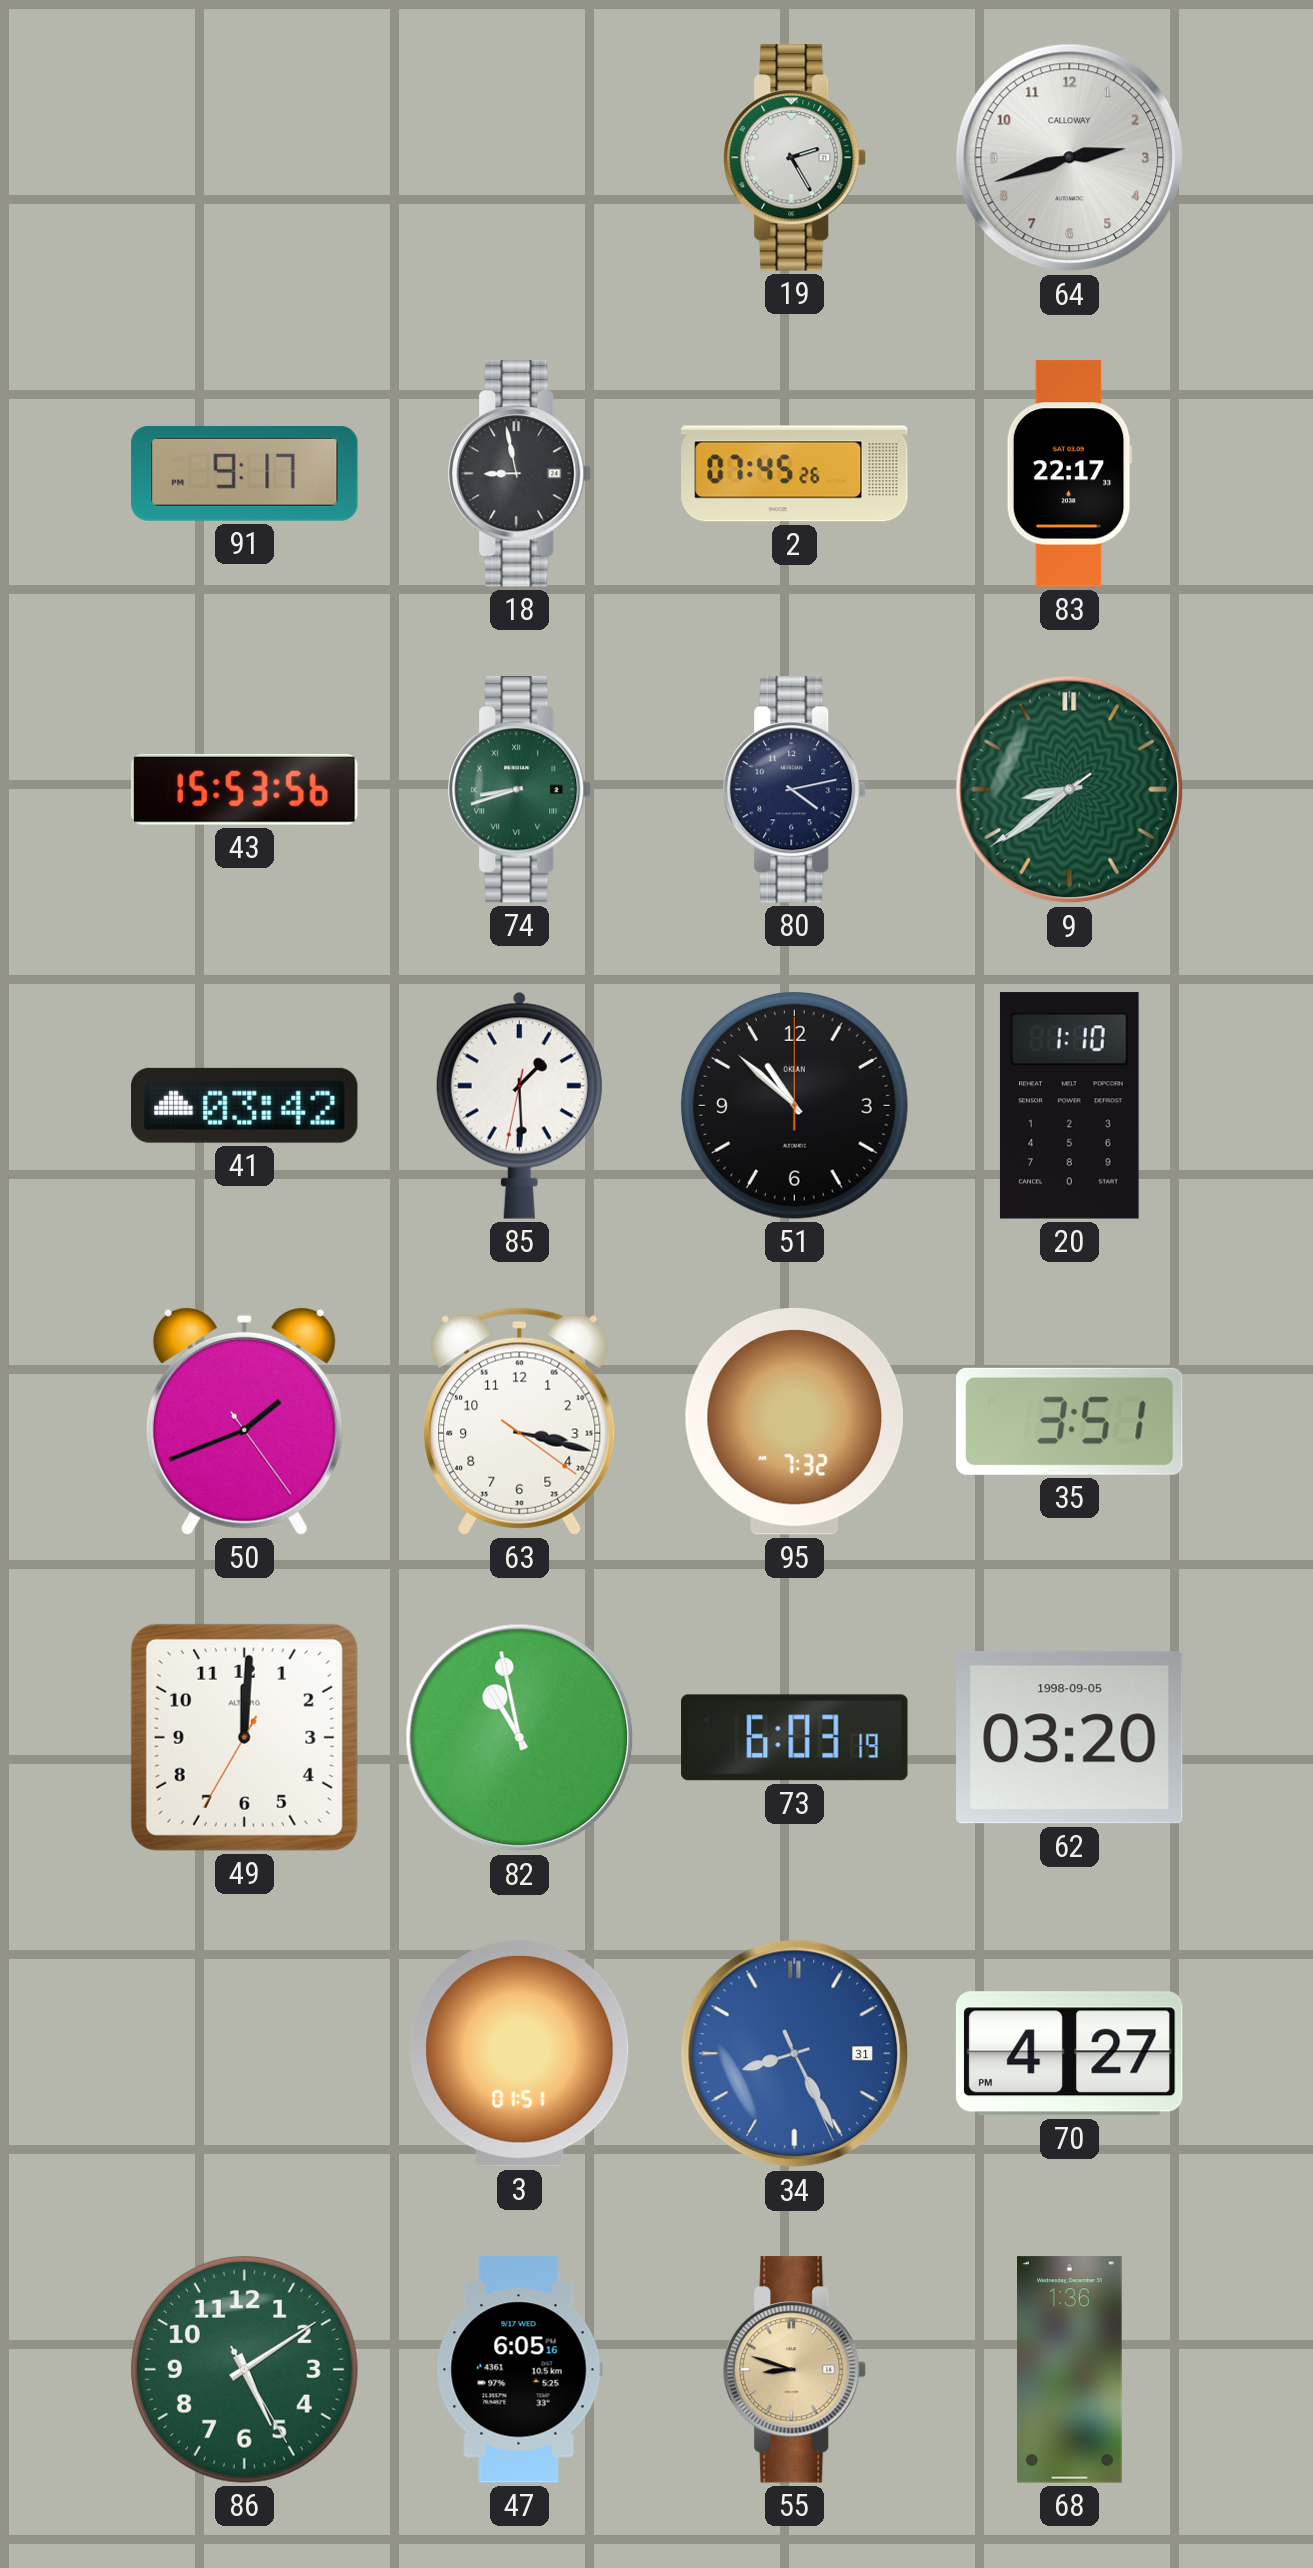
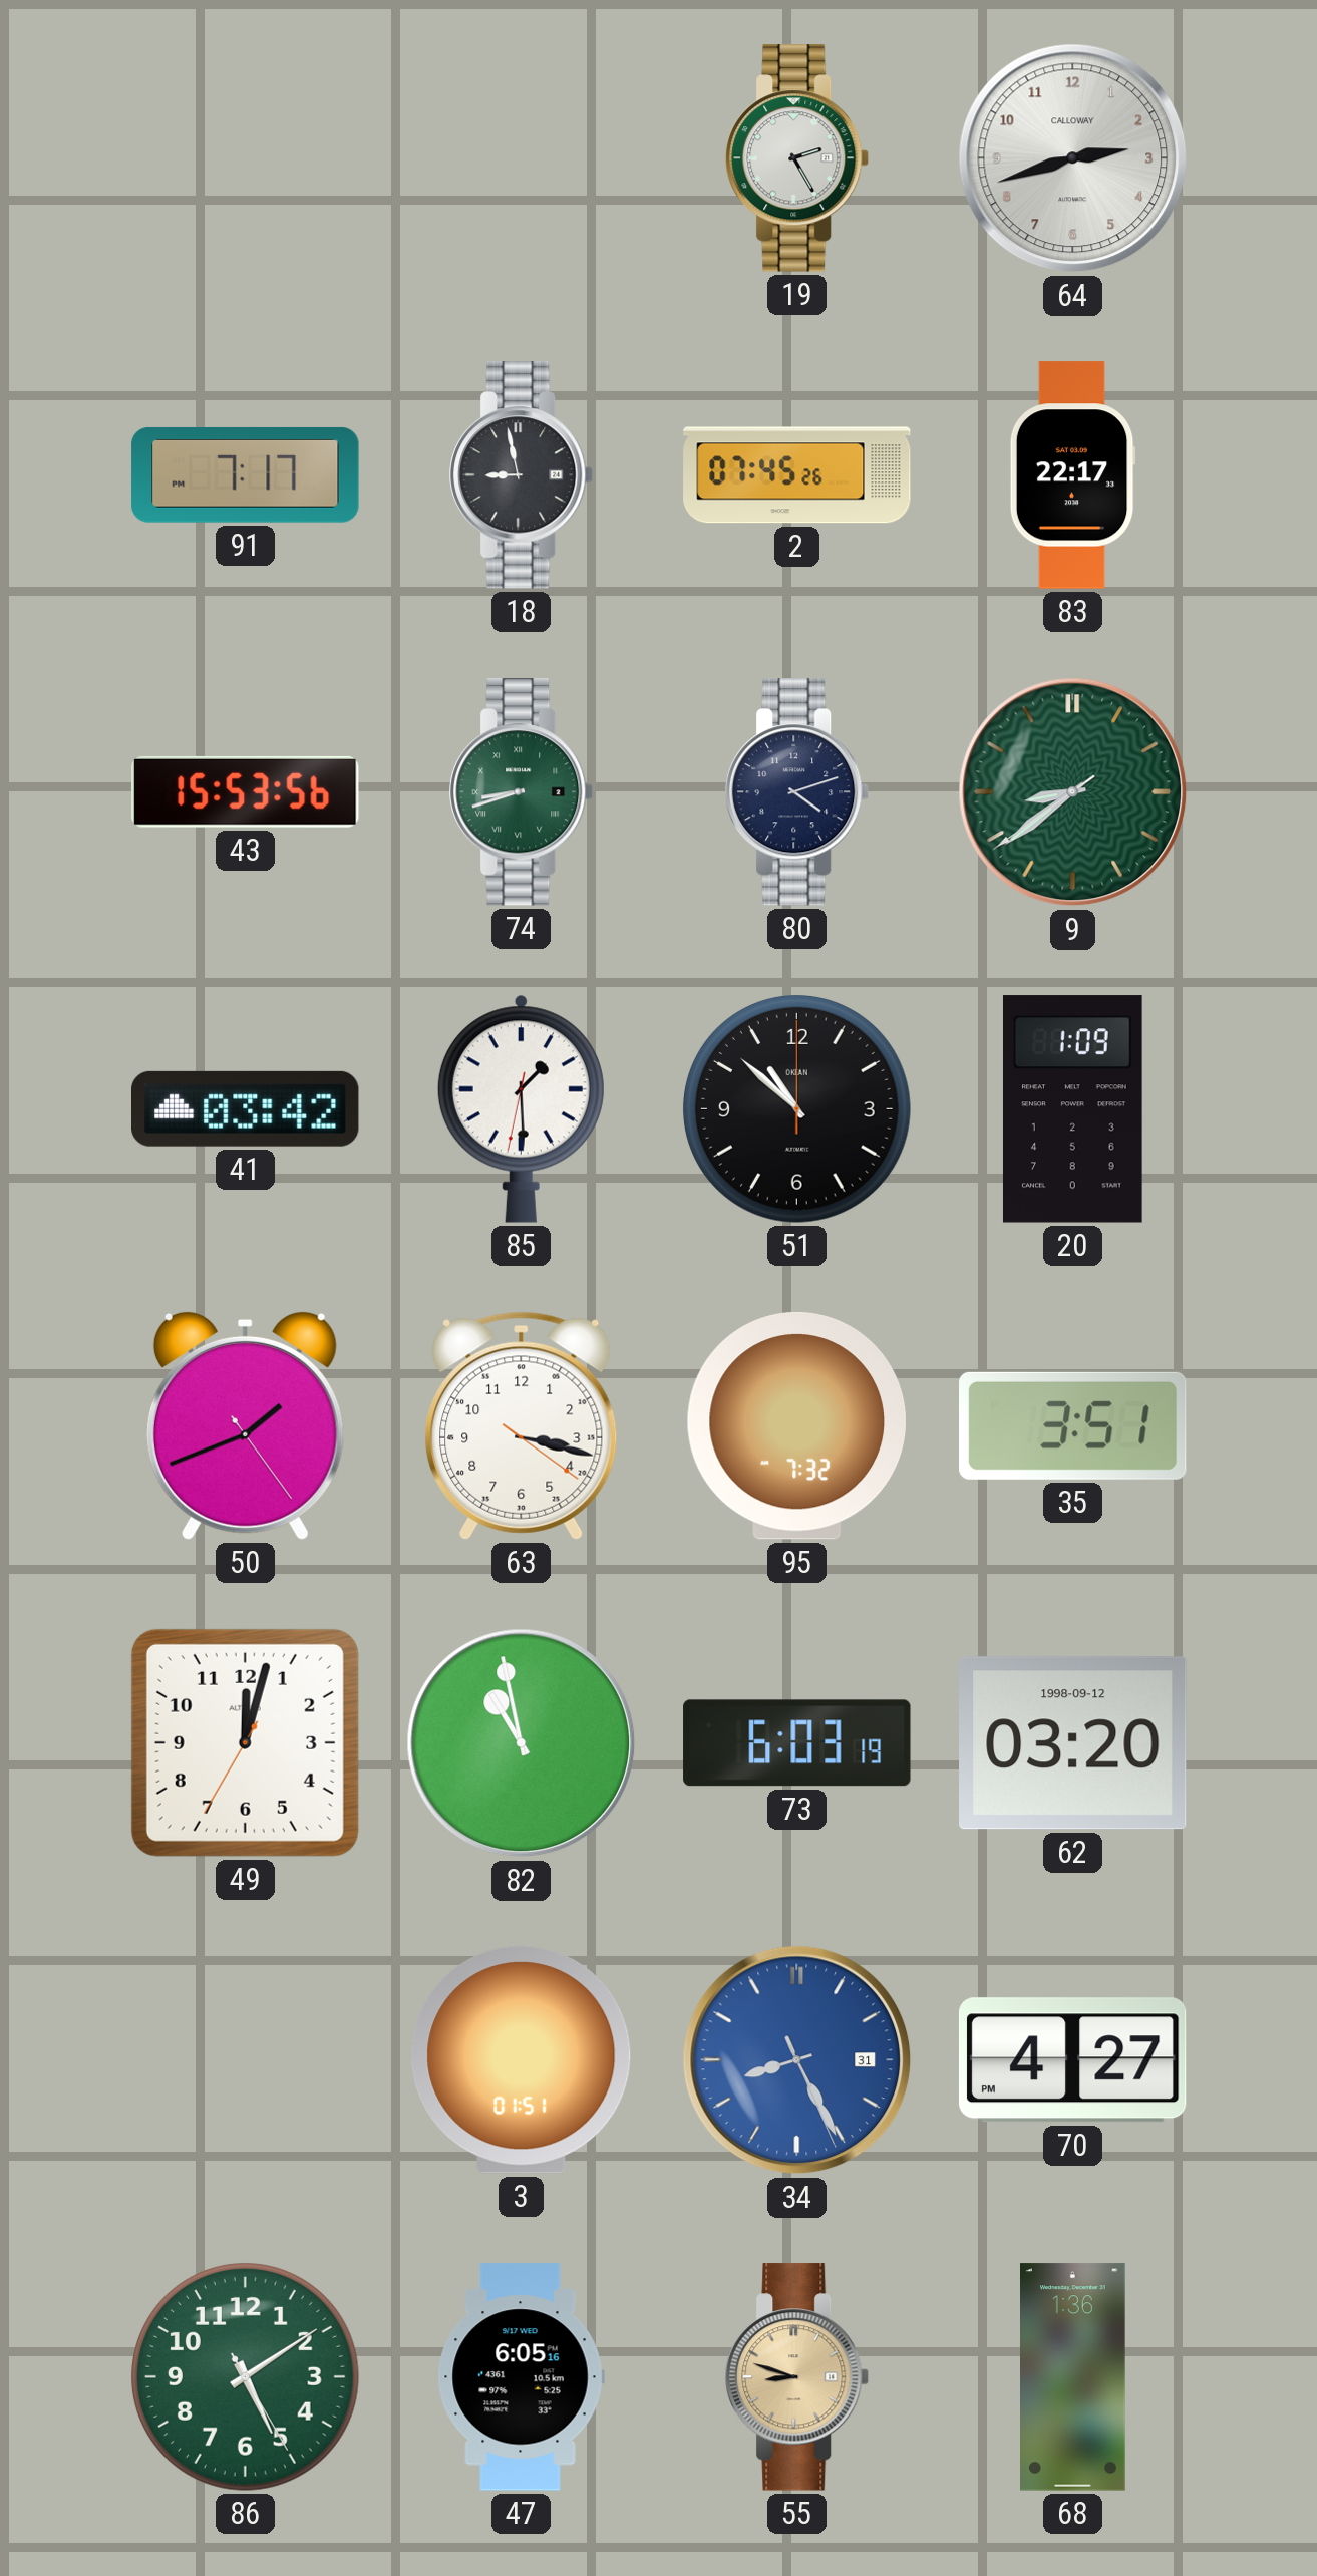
91: 9:17 -> 7:17 (246, 474)
80: 4:13 -> 4:12 (797, 792)
20: 1:10 -> 1:09 (1072, 1109)
49: 12:00 -> 12:02 (245, 1742)
62 date: 1998-09-05 -> 1998-09-12 (1073, 1743)
